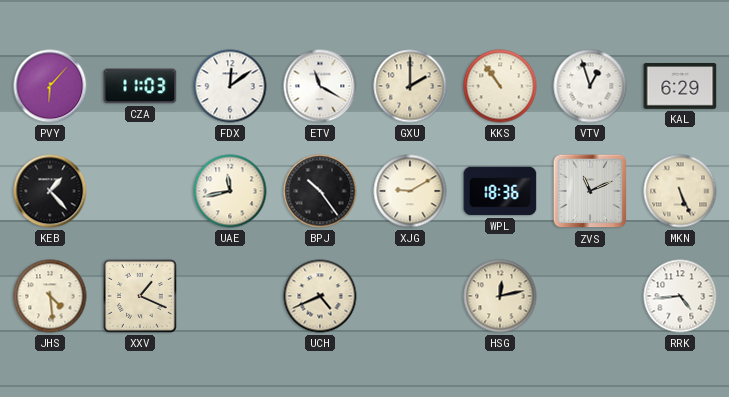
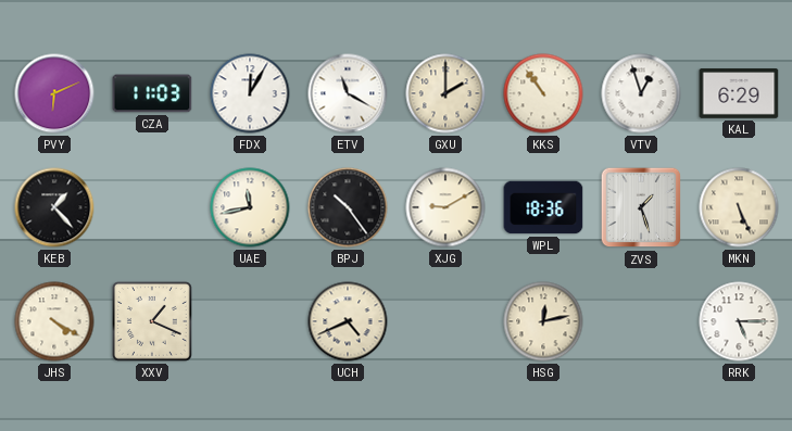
PVY: 6:07 -> 6:11 (54, 93)
FDX: 12:09 -> 12:05 (250, 93)
ZVS: 11:11 -> 1:27 (641, 207)
JHS: 4:29 -> 4:20 (54, 321)
RRK: 4:44 -> 5:15 (739, 321)
